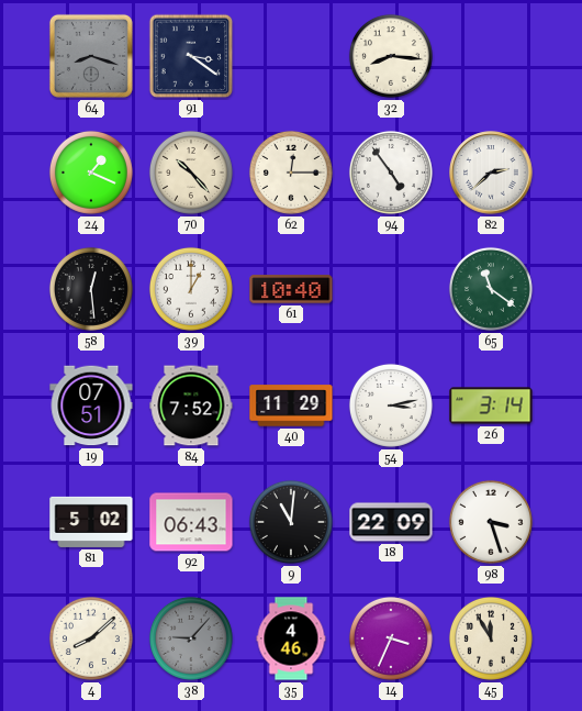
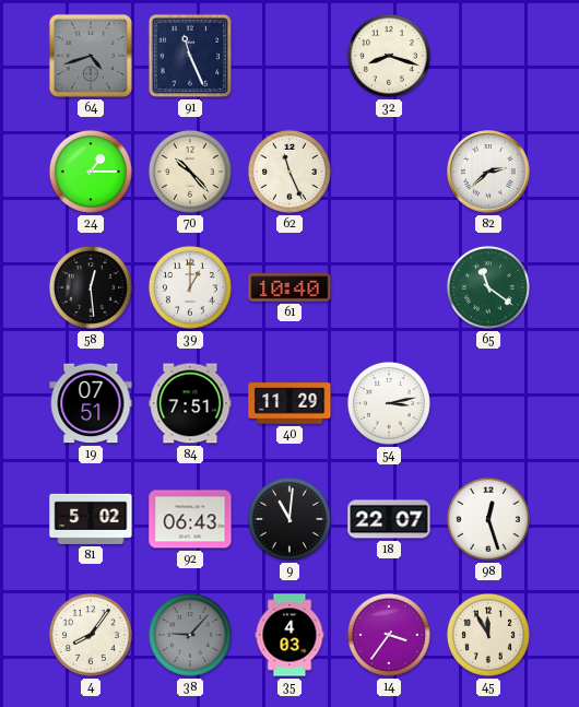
64: 8:18 -> 4:42 (91, 56)
91: 3:21 -> 11:26 (190, 56)
32: 8:16 -> 8:18 (389, 56)
24: 1:19 -> 1:15 (91, 172)
62: 12:15 -> 11:26 (289, 172)
94: 4:54 -> none (391, 173)
84: 7:52 -> 7:51 (190, 403)
26: 3:14 -> none (491, 406)
18: 22:09 -> 22:07 (389, 519)
98: 3:27 -> 12:27 (488, 519)
4: 8:08 -> 8:06 (91, 635)
35: 4:46 -> 4:03 (289, 635)
14: 3:34 -> 3:36 (389, 635)
